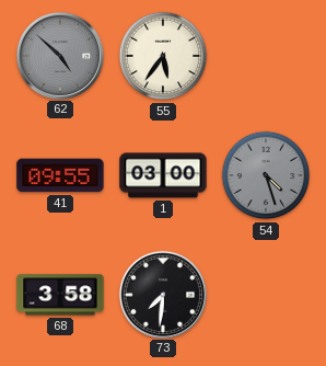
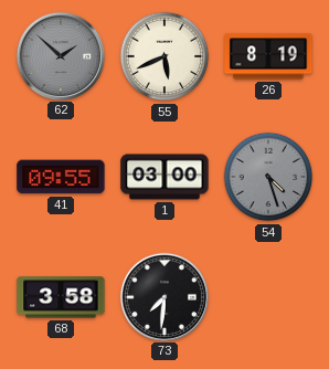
62: 4:52 -> 1:52 (60, 55)
55: 5:36 -> 5:41 (164, 56)
26: none -> 8:19 (268, 56)
